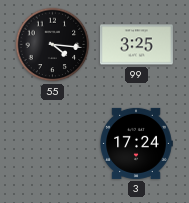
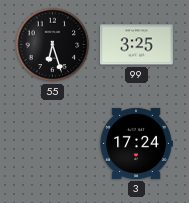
55: 4:16 -> 6:27 (53, 45)
